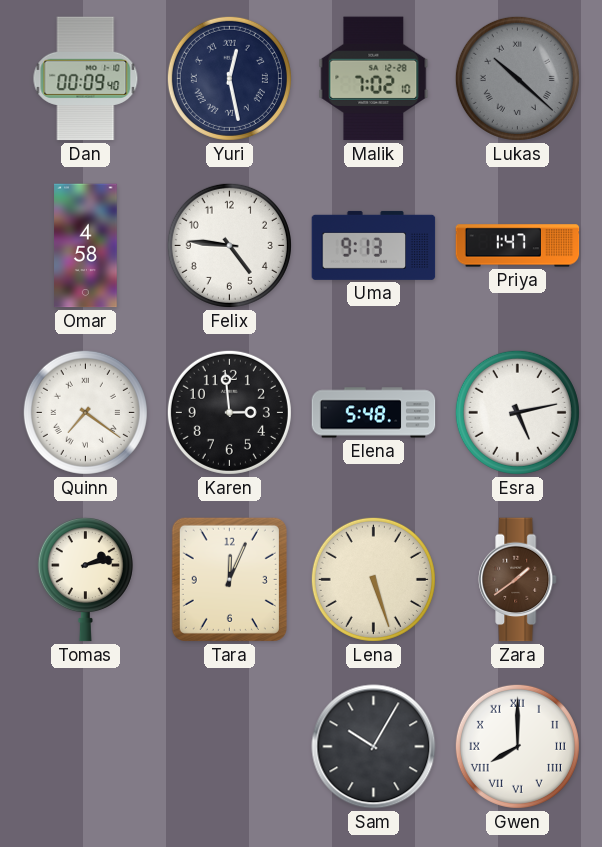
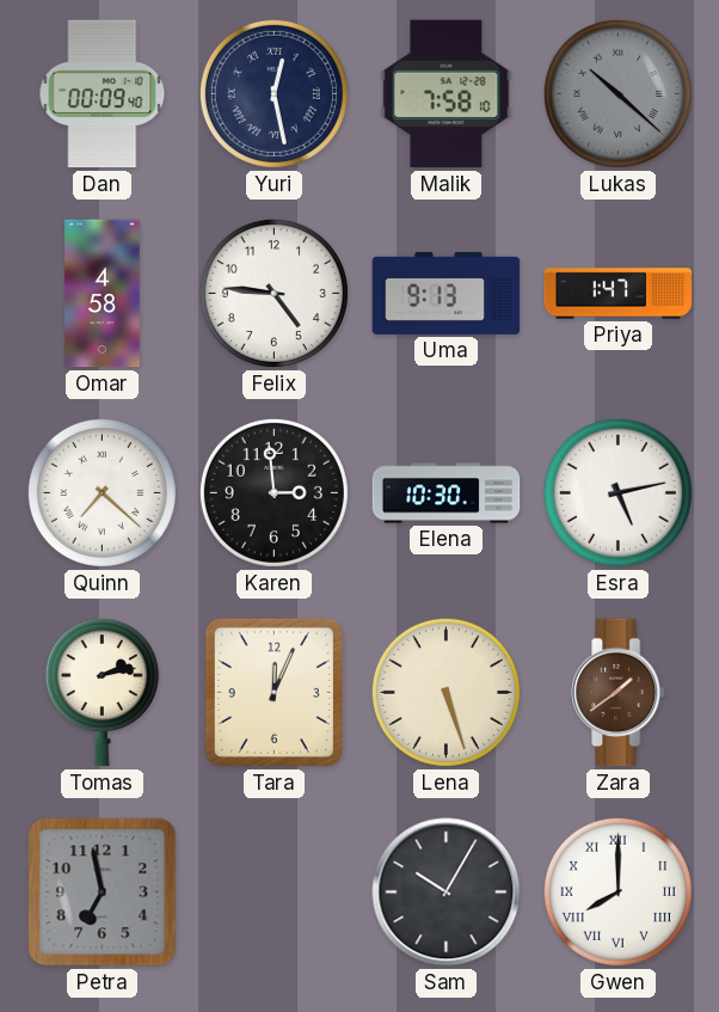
Malik: 7:02 -> 7:58 (447, 94)
Quinn: 7:21 -> 7:22 (102, 492)
Elena: 5:48 -> 10:30 (447, 493)
Petra: none -> 6:58 (103, 893)
